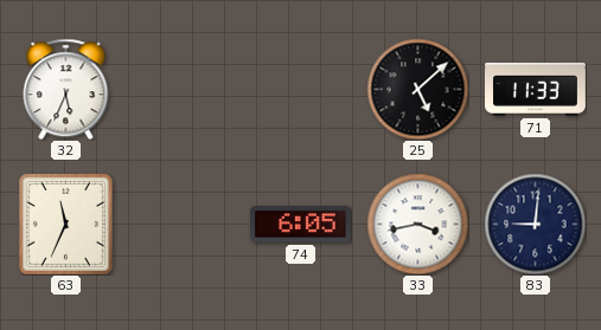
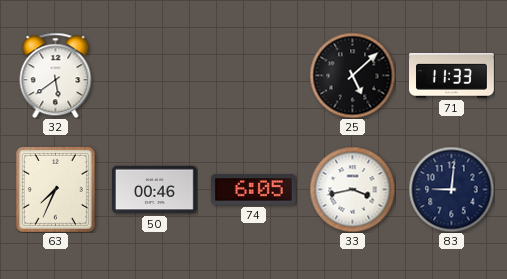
32: 5:34 -> 5:39 (56, 75)
63: 11:34 -> 7:34 (55, 189)
50: none -> 00:46 (155, 190)
